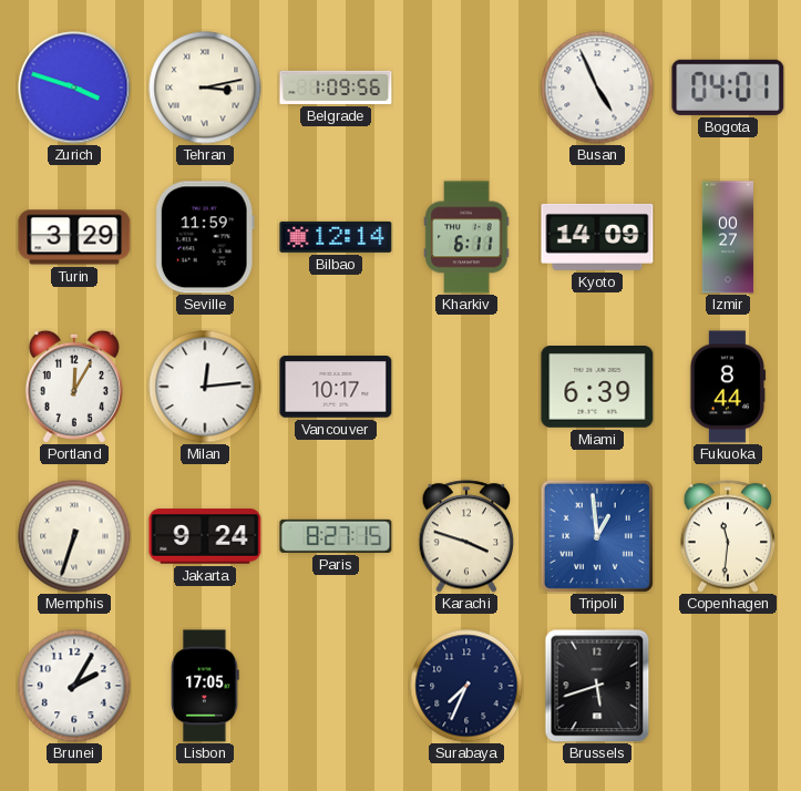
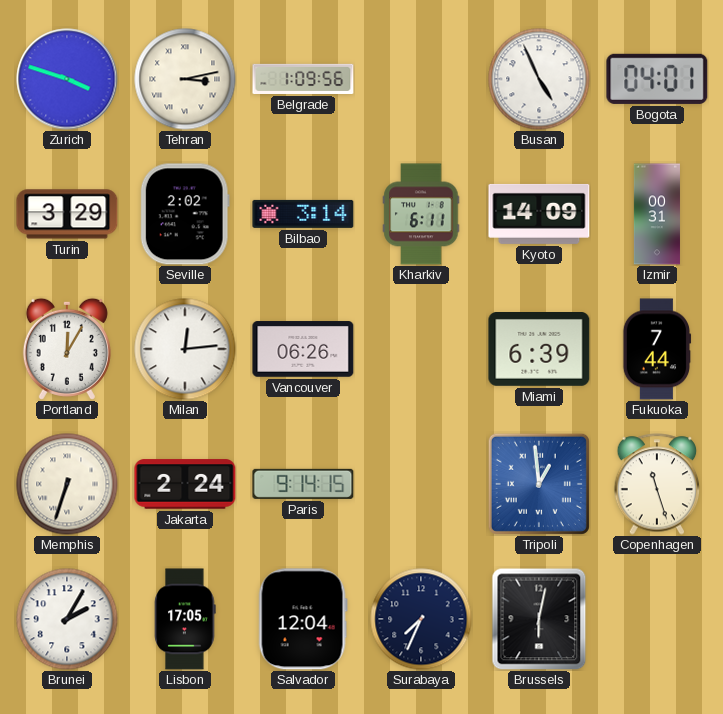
Seville: 11:59 -> 2:02 (185, 214)
Bilbao: 12:14 -> 3:14 (303, 214)
Izmir: 00:27 -> 00:31 (657, 214)
Vancouver: 10:17 -> 06:26 (303, 349)
Fukuoka: 8:44 -> 7:44 (657, 349)
Jakarta: 9:24 -> 2:24 (185, 484)
Paris: 8:27 -> 9:14 (303, 484)
Karachi: 3:48 -> none (466, 536)
Copenhagen: 11:31 -> 11:27 (657, 484)
Salvador: none -> 12:04 (303, 619)
Brussels: 5:42 -> 6:02 (539, 619)
